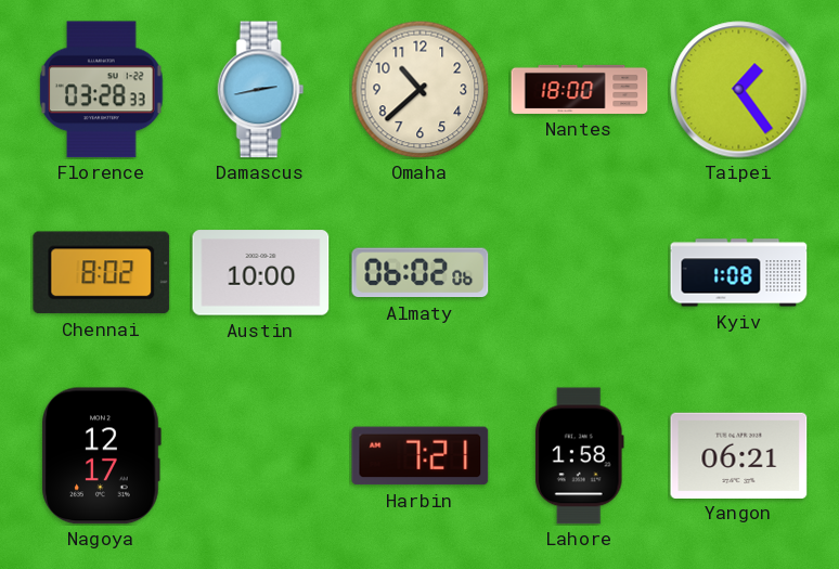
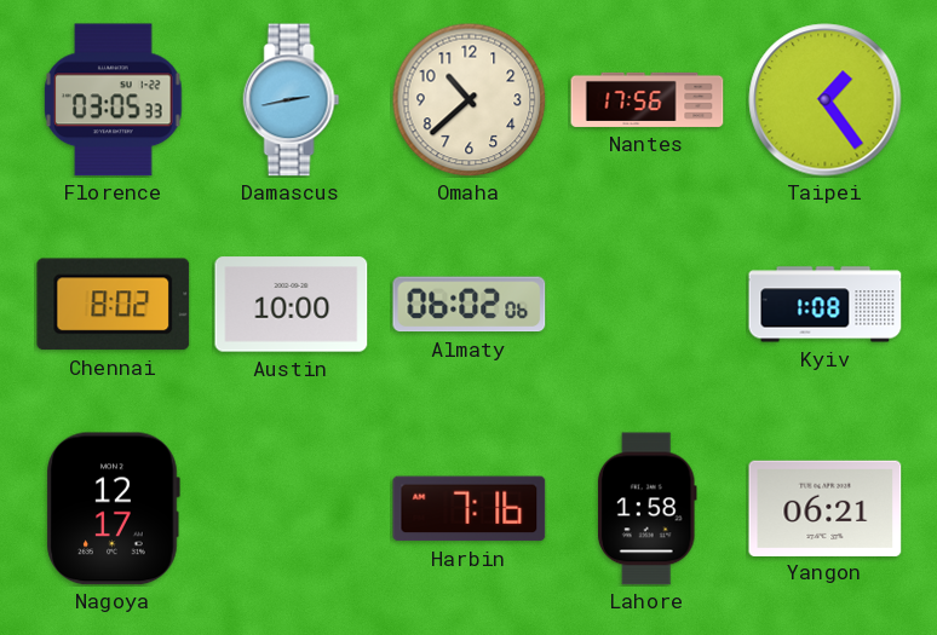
Florence: 03:28 -> 03:05 (114, 100)
Nantes: 18:00 -> 17:56 (648, 99)
Harbin: 7:21 -> 7:16 (470, 509)
